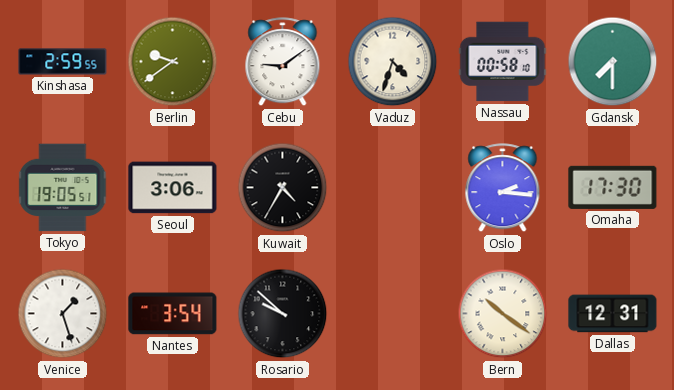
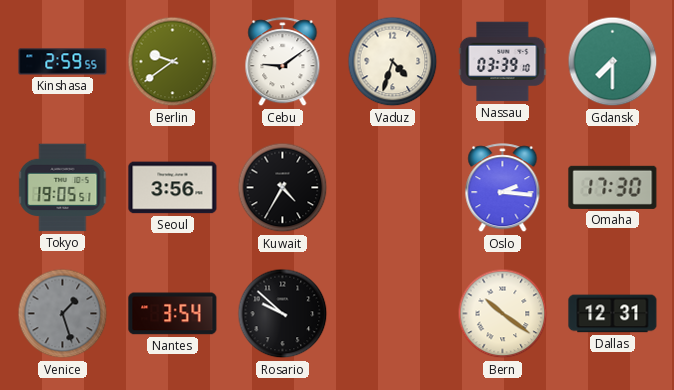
Nassau: 00:58 -> 03:39 (503, 62)
Seoul: 3:06 -> 3:56 (173, 188)
Venice dial: white -> grey (63, 314)
